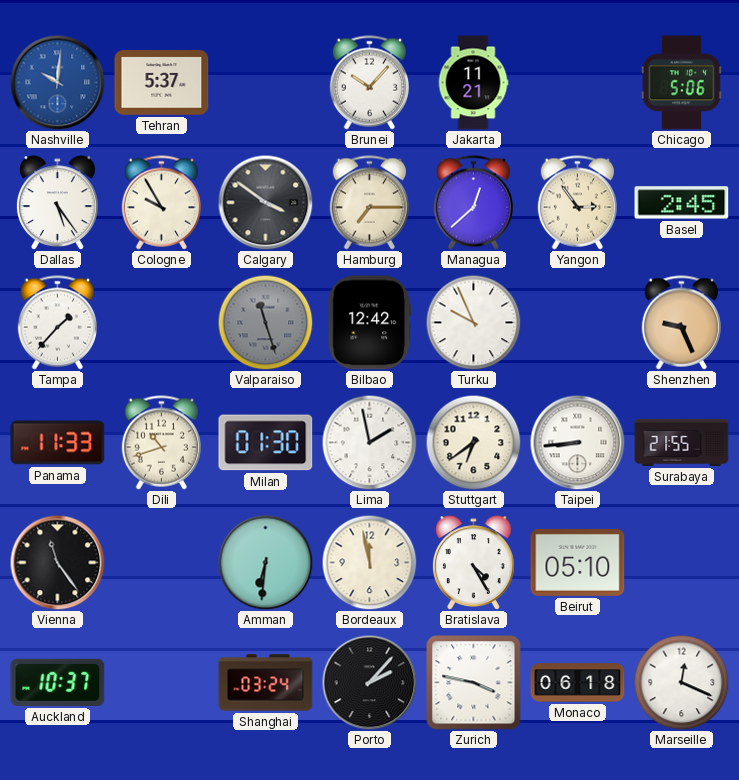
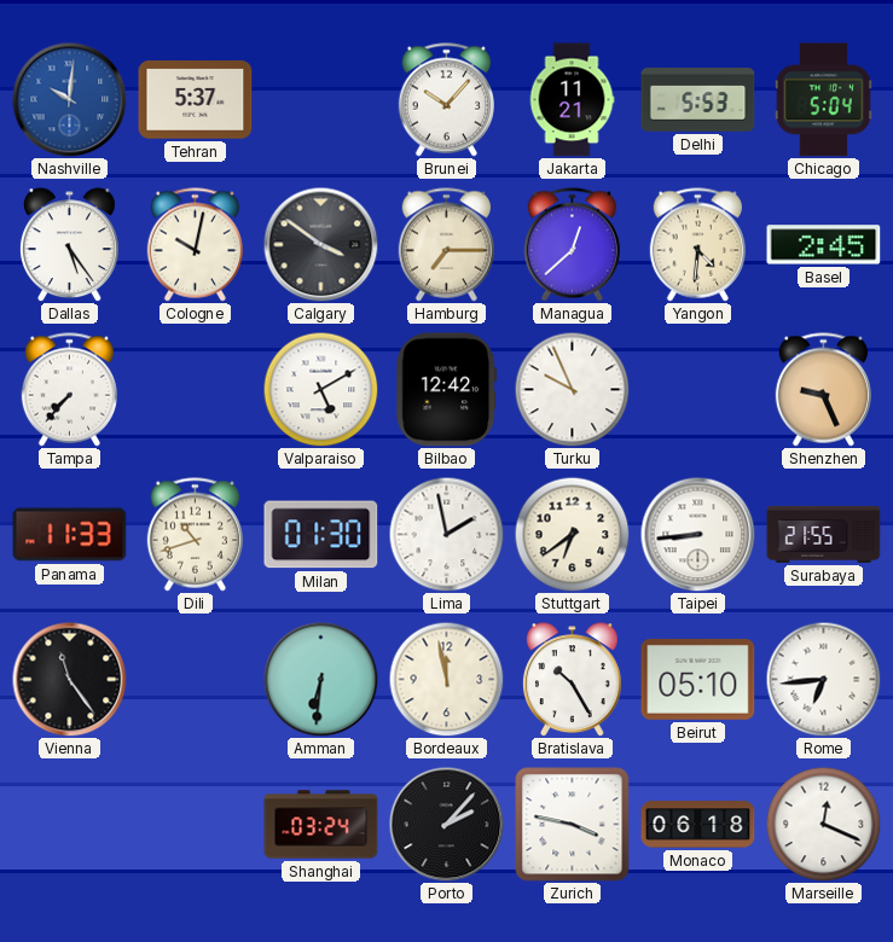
Delhi: none -> 5:53 (698, 100)
Chicago: 5:06 -> 5:04 (823, 100)
Cologne: 9:55 -> 10:02 (195, 245)
Yangon: 2:54 -> 4:31 (697, 245)
Tampa: 1:37 -> 7:37 (69, 390)
Valparaiso: 11:27 -> 5:10 (320, 389)
Valparaiso dial: grey -> white (320, 389)
Bratislava: 4:25 -> 10:25 (572, 680)
Rome: none -> 6:44 (823, 679)
Auckland: 10:37 -> none (58, 682)
